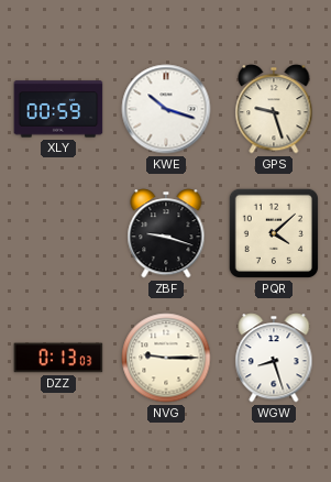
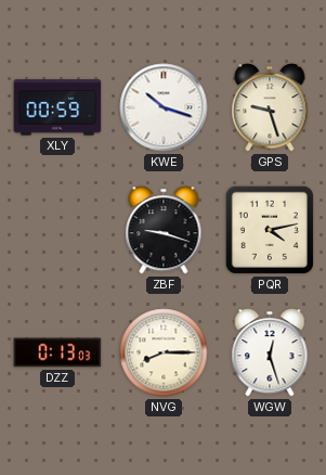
PQR: 4:08 -> 4:13 (270, 230)
NVG: 9:15 -> 8:15 (164, 352)
WGW: 8:27 -> 12:27 (270, 352)
